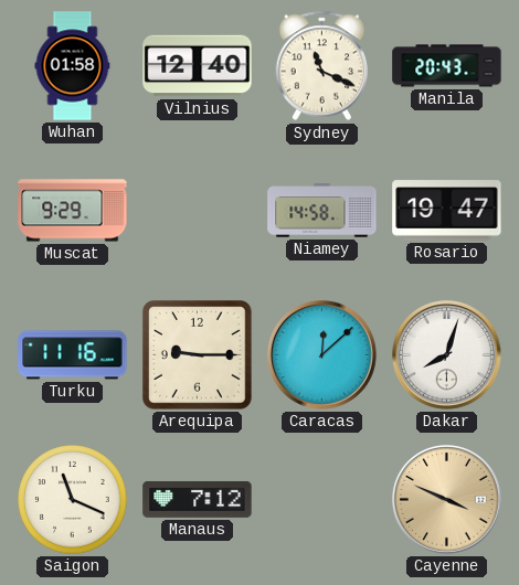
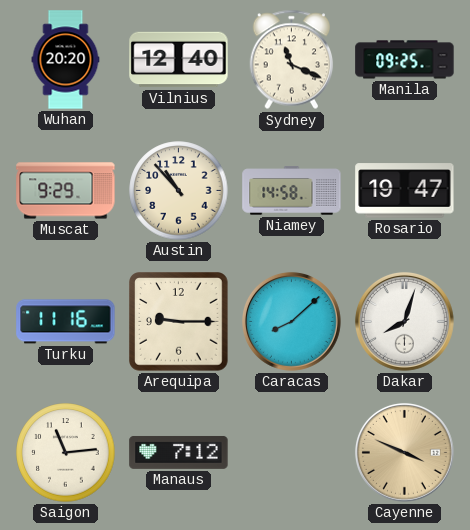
Wuhan: 01:58 -> 20:20 (66, 60)
Manila: 20:43 -> 09:25 (405, 60)
Austin: none -> 10:53 (179, 191)
Caracas: 12:08 -> 8:08 (291, 321)
Saigon: 11:19 -> 11:14 (66, 453)
